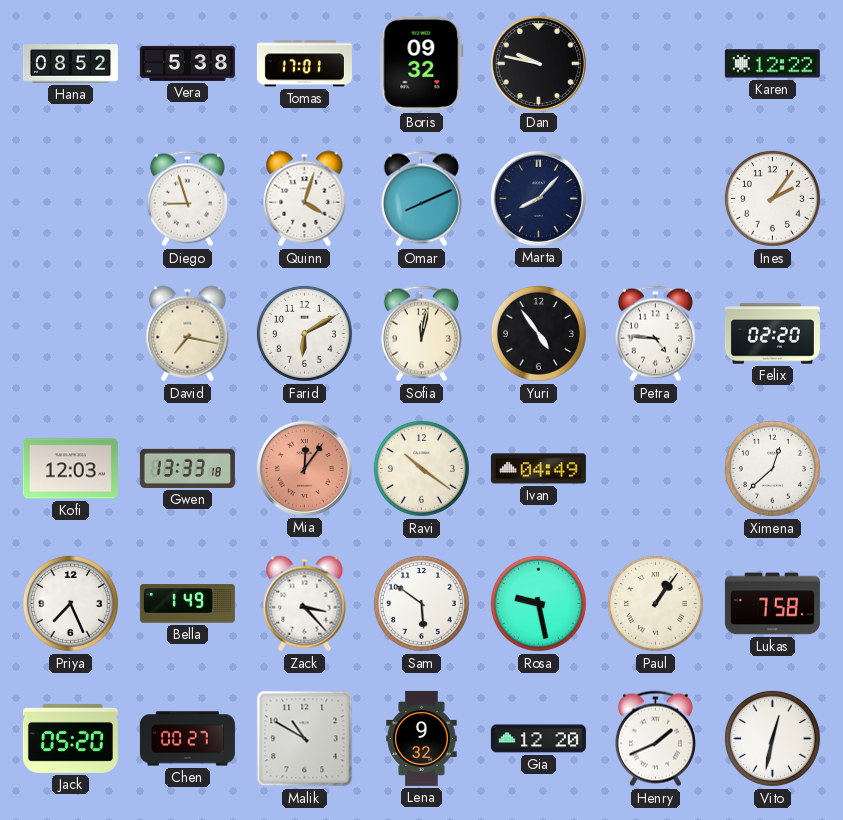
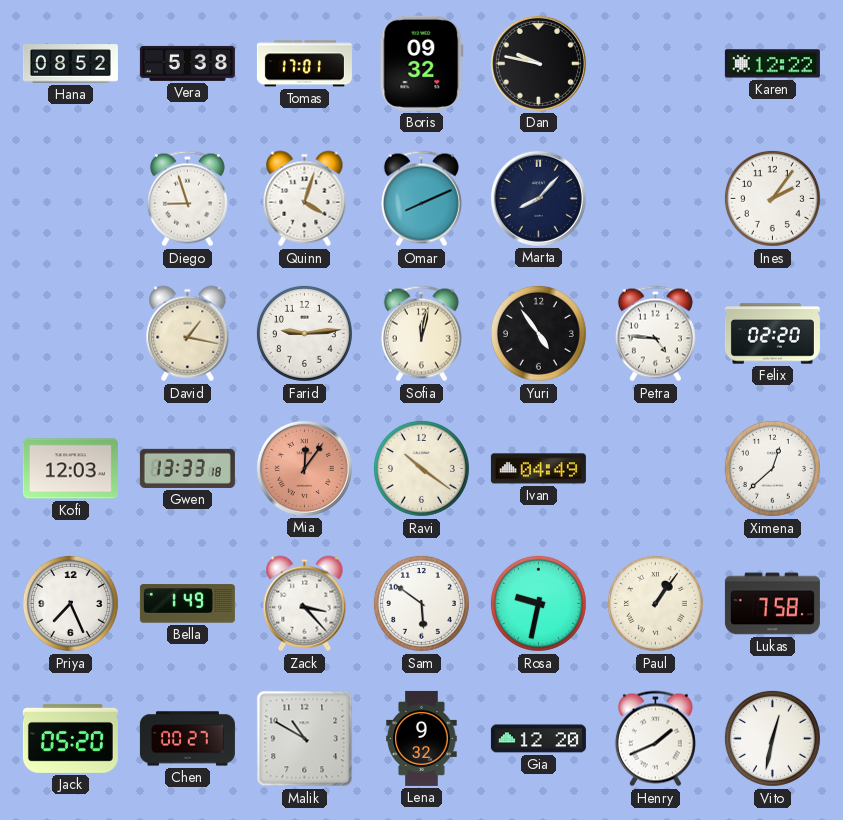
David: 7:17 -> 1:17 (188, 334)
Farid: 6:10 -> 9:14 (304, 333)
Rosa: 9:28 -> 9:32 (538, 603)
